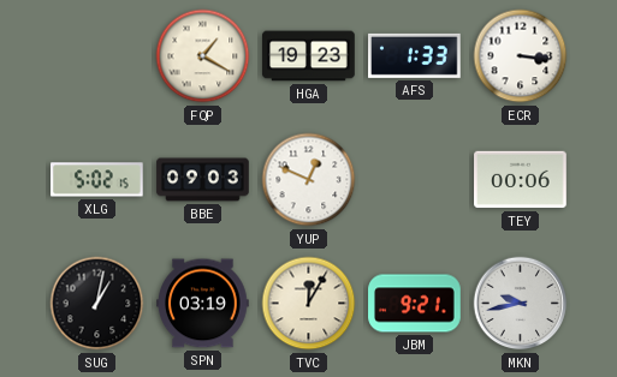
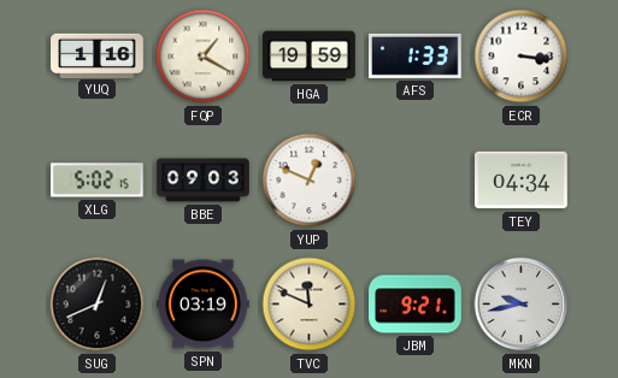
YUQ: none -> 1:16 (98, 55)
HGA: 19:23 -> 19:59 (310, 57)
TEY: 00:06 -> 04:34 (522, 181)
SUG: 1:02 -> 12:41 (98, 305)
TVC: 12:05 -> 11:49 (310, 305)
